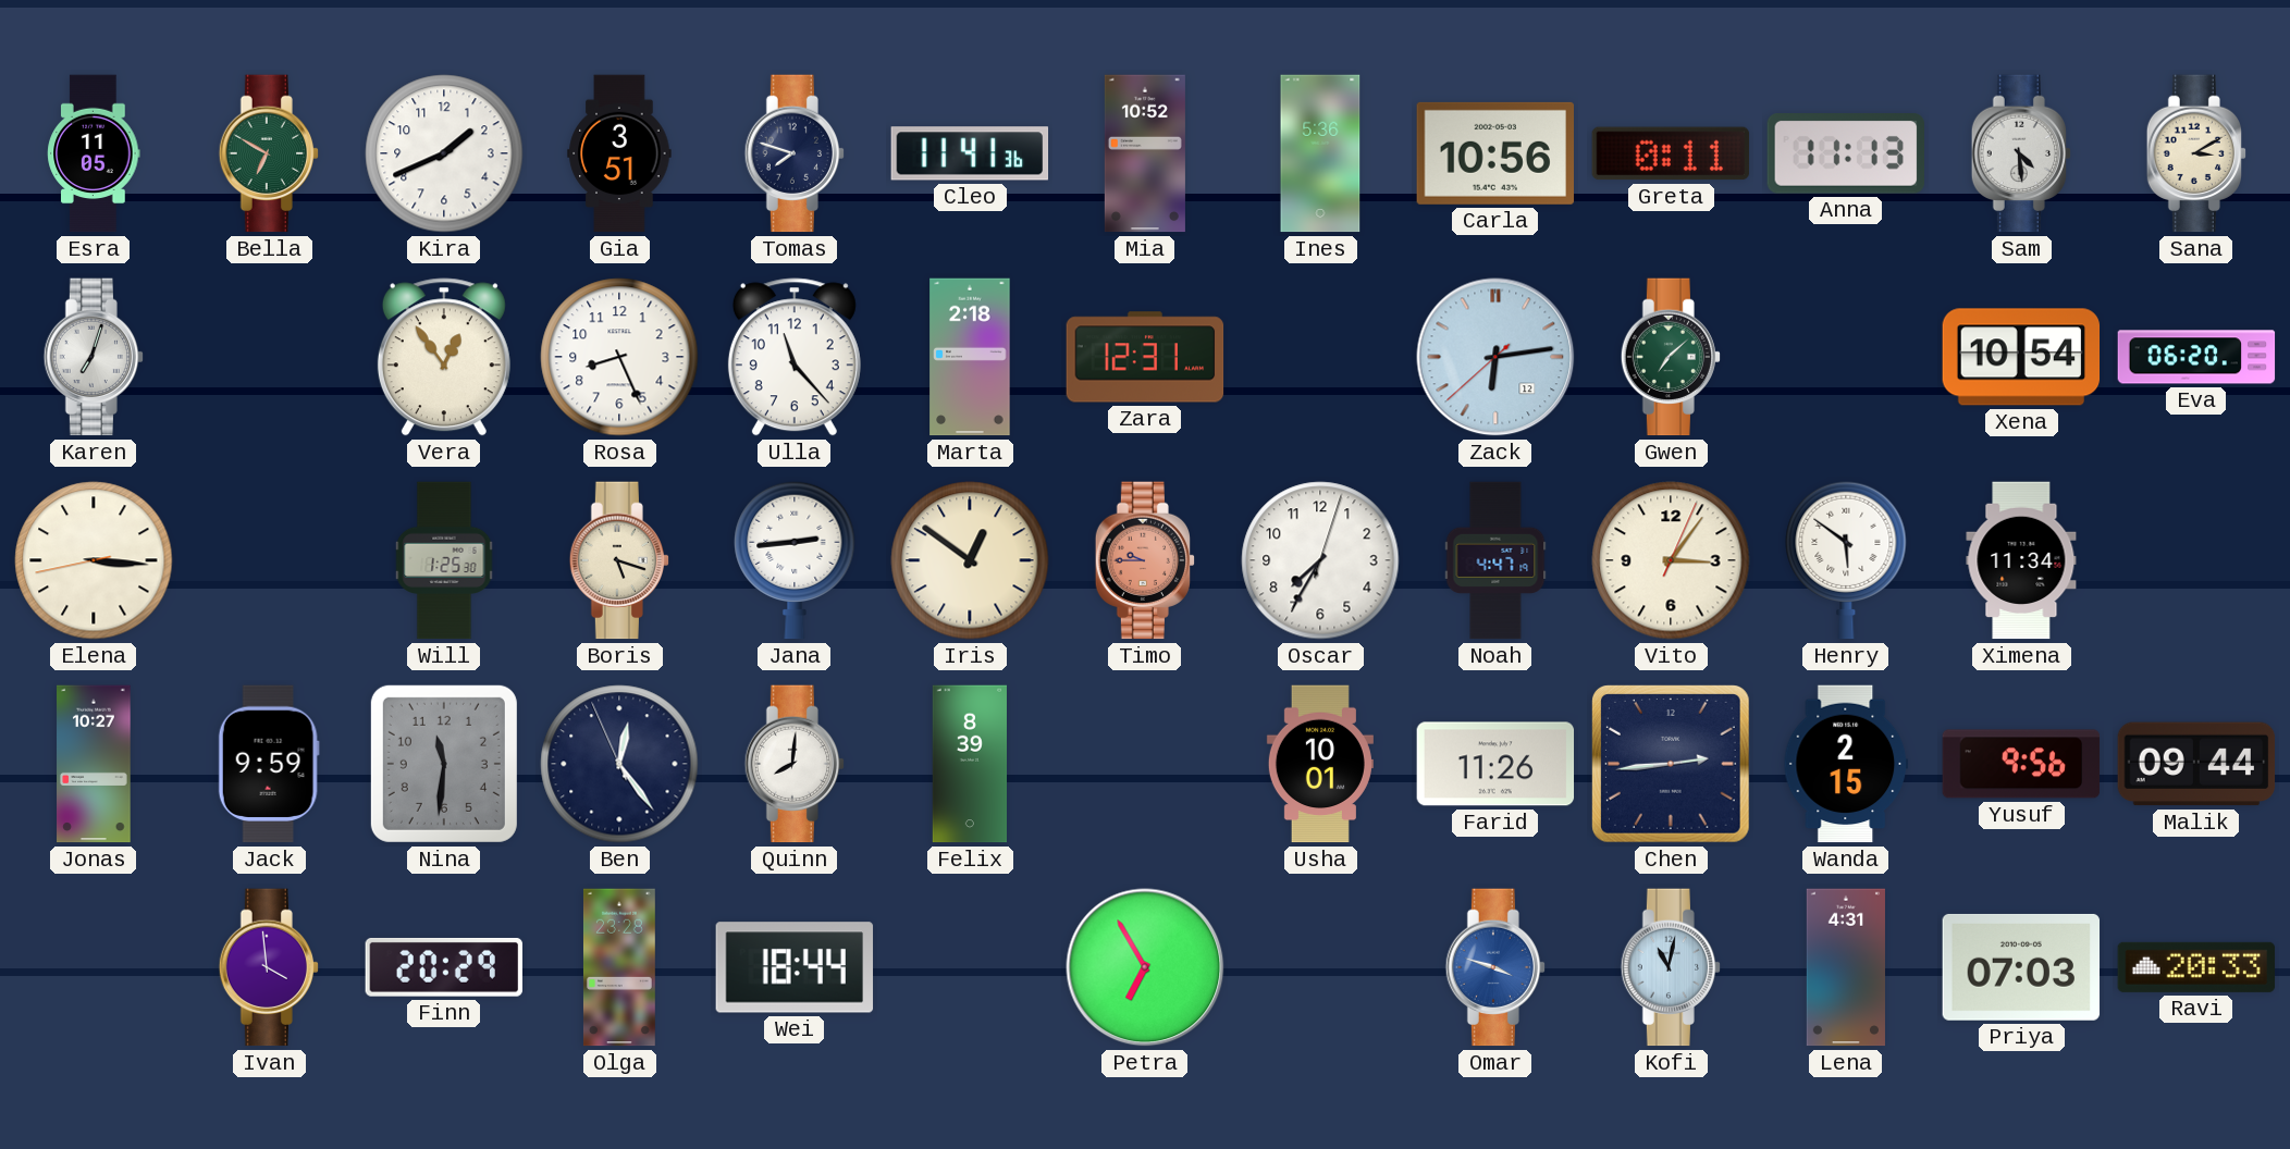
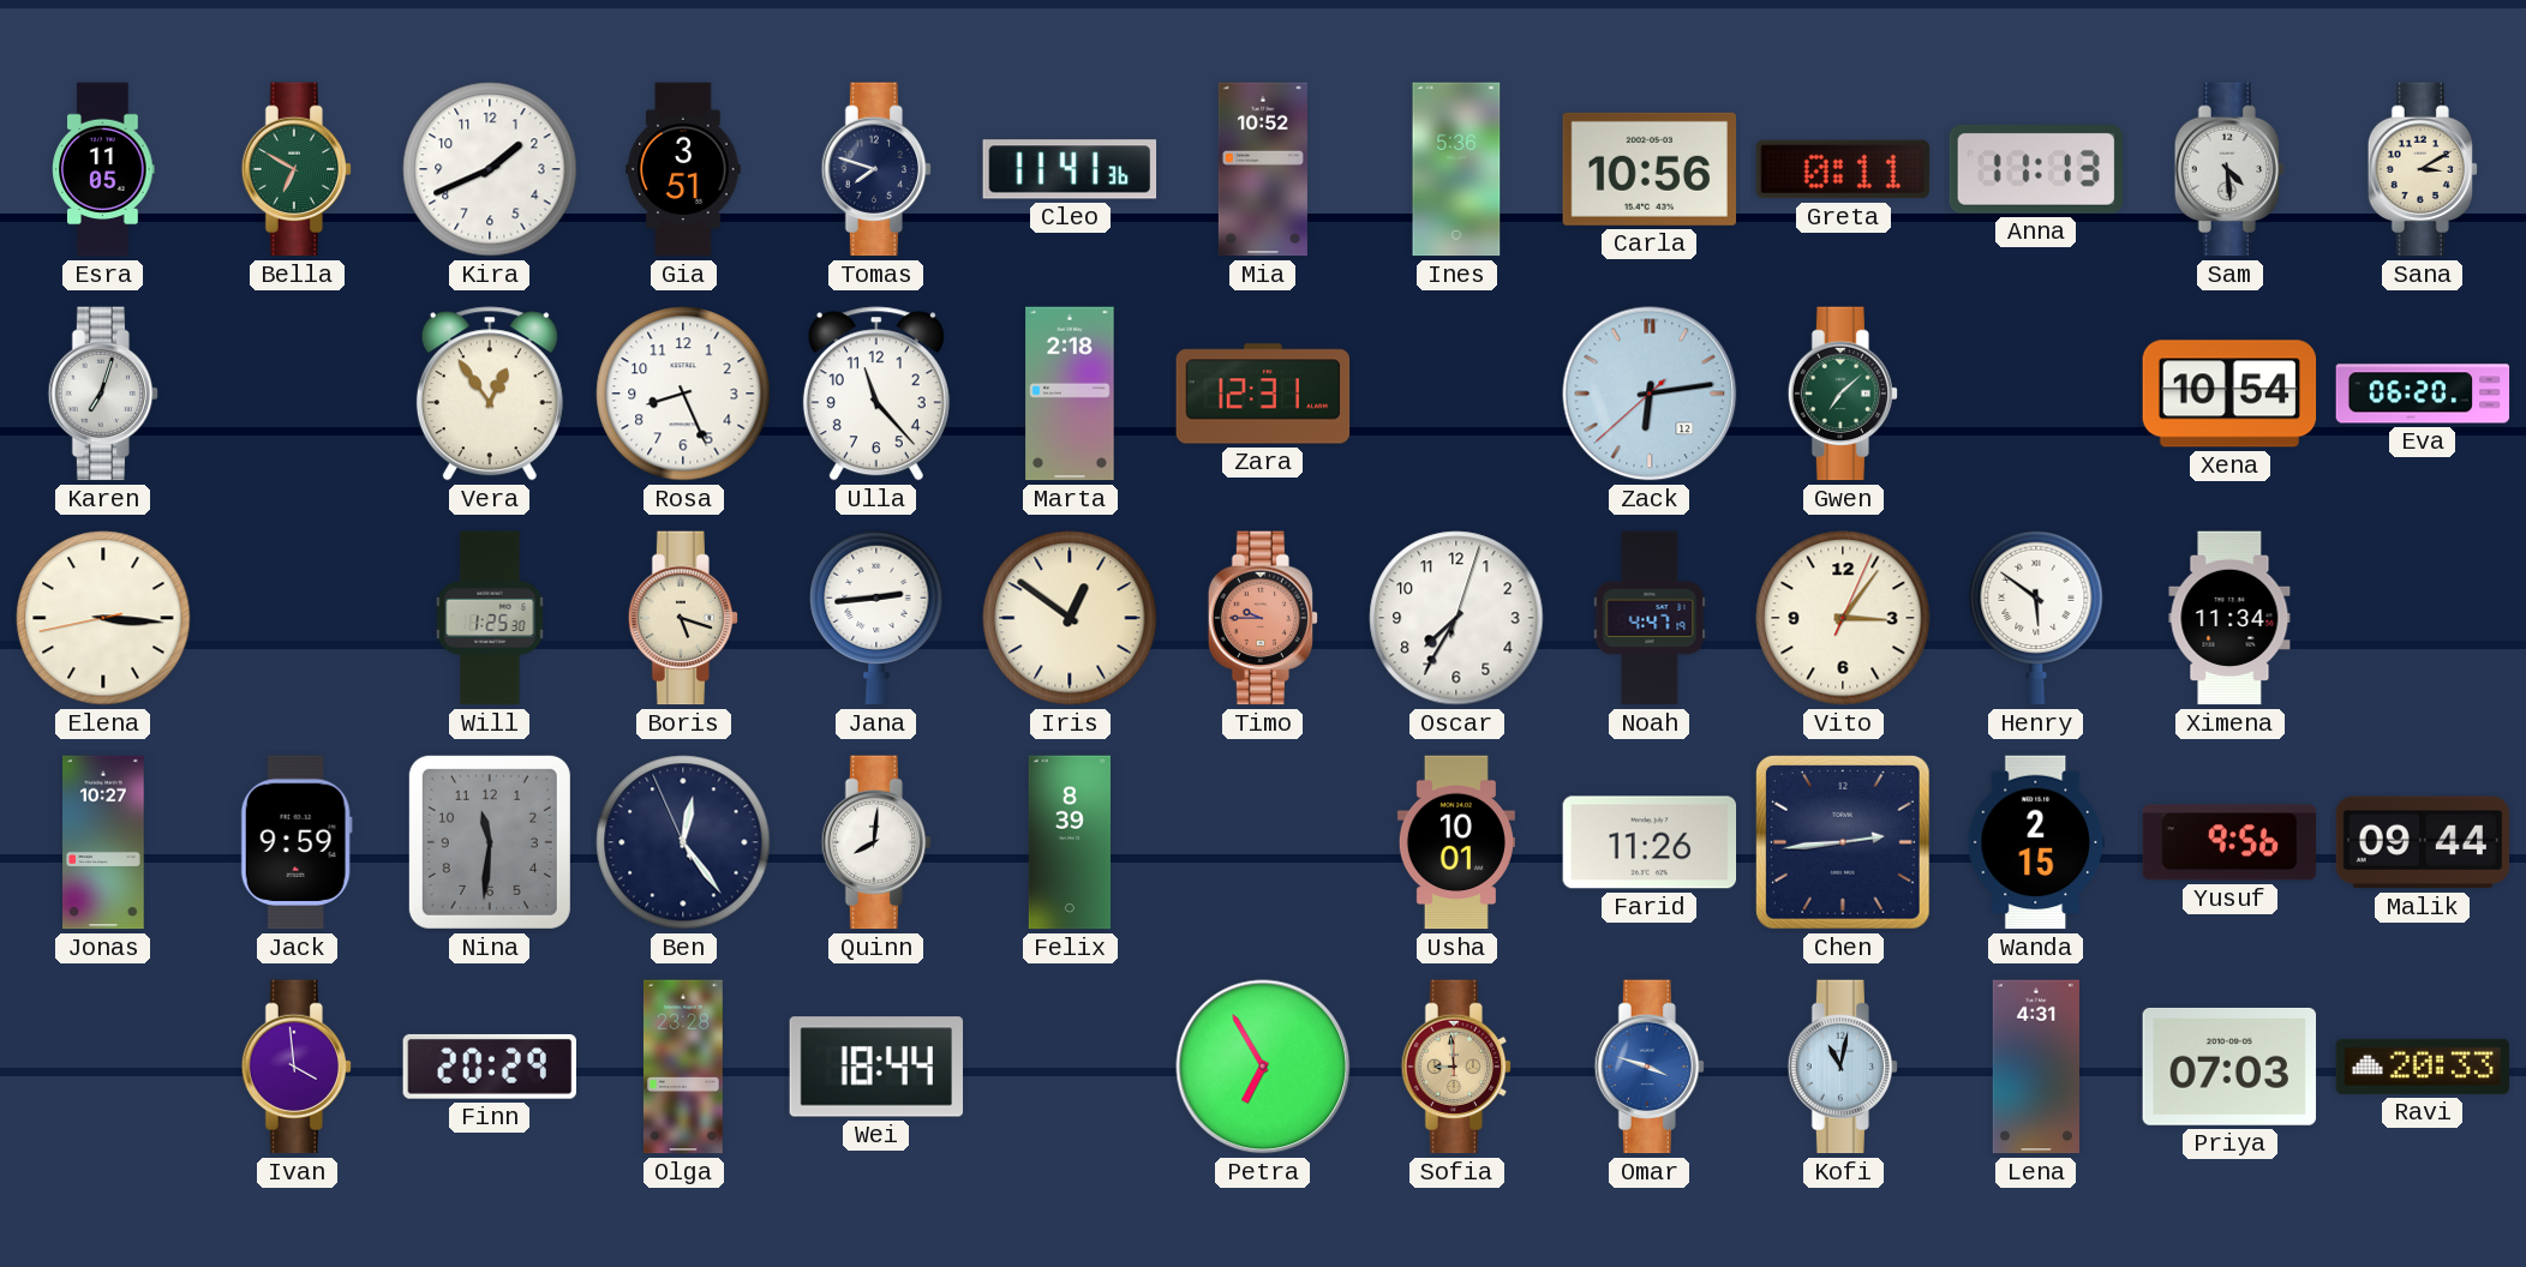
Sofia: none -> 8:59 (1456, 1067)
